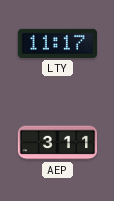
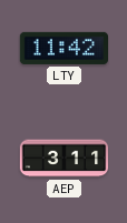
LTY: 11:17 -> 11:42 (63, 48)
